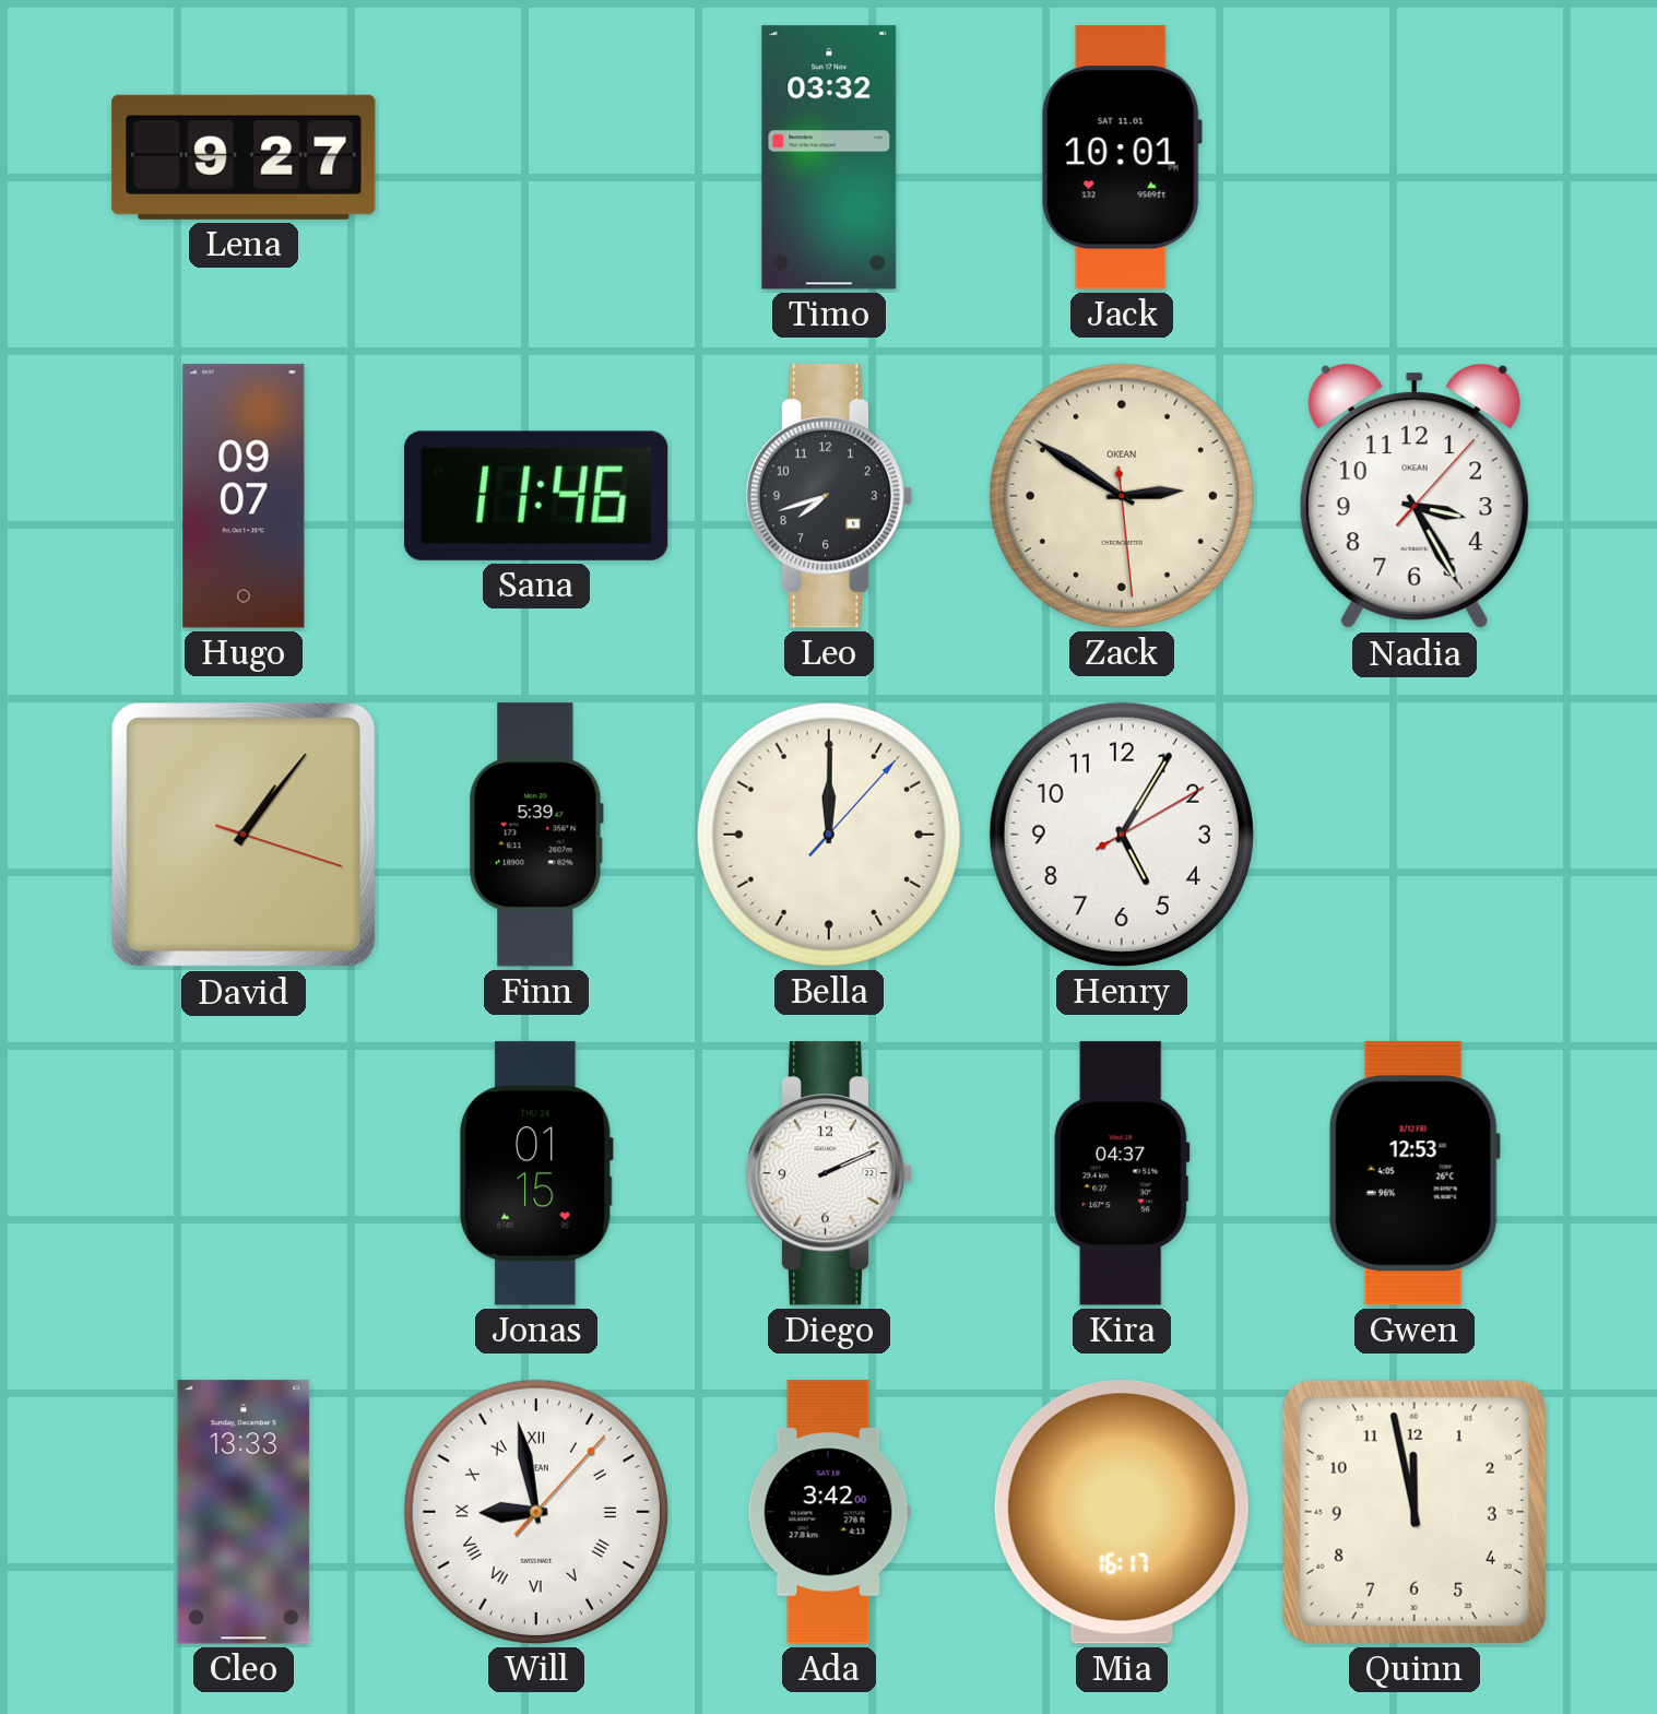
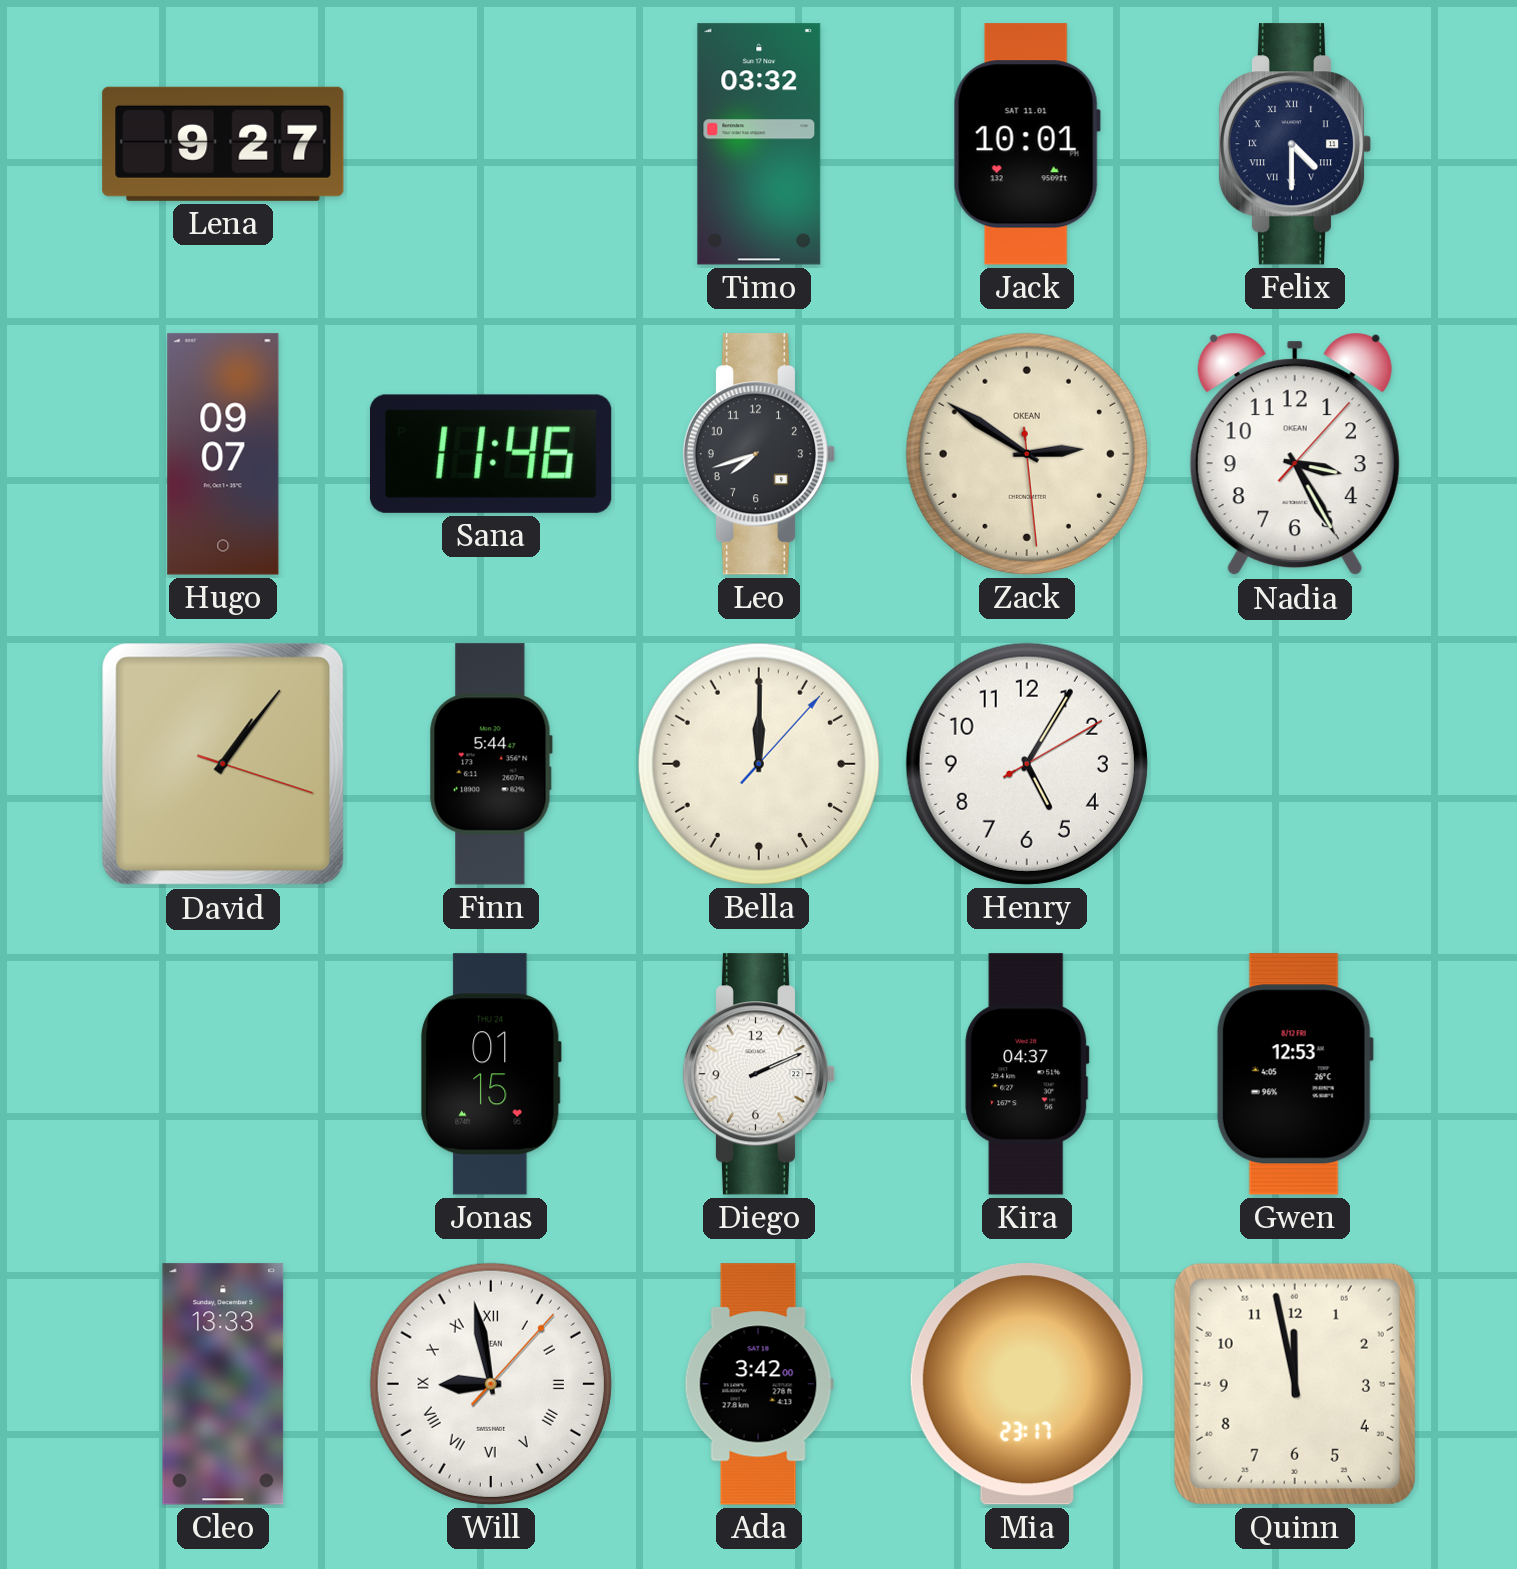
Felix: none -> 4:30 (1295, 144)
Finn: 5:39 -> 5:44 (491, 764)
Mia: 16:17 -> 23:17 (1027, 1384)
